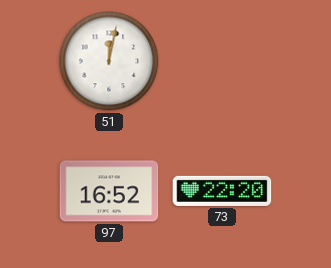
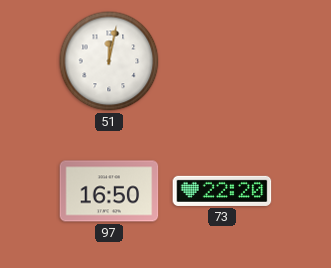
97: 16:52 -> 16:50 (109, 191)
